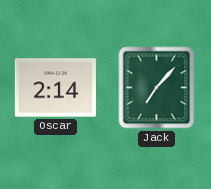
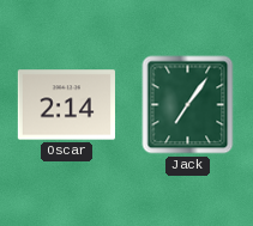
Jack: 7:07 -> 7:06 (188, 105)
